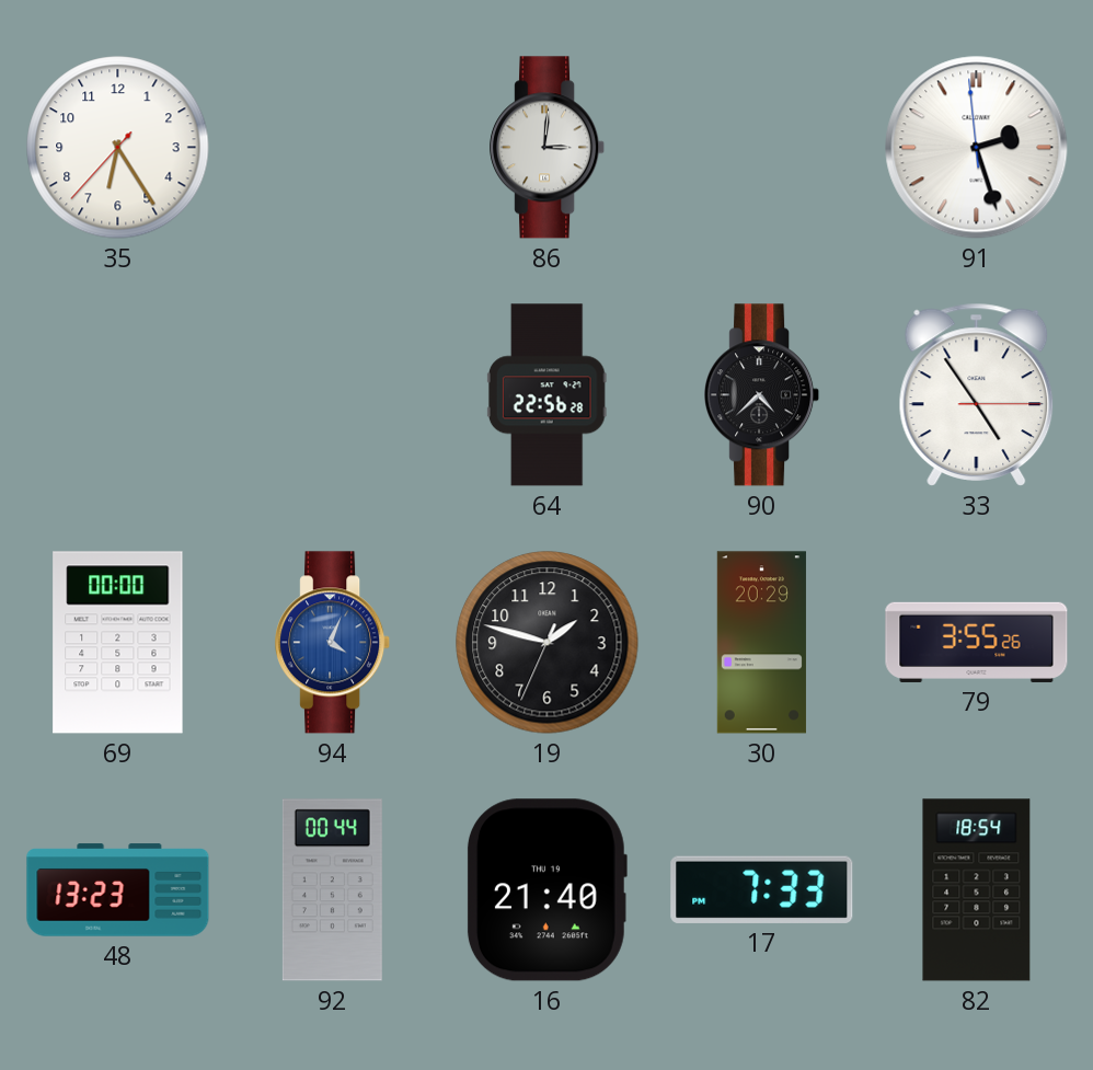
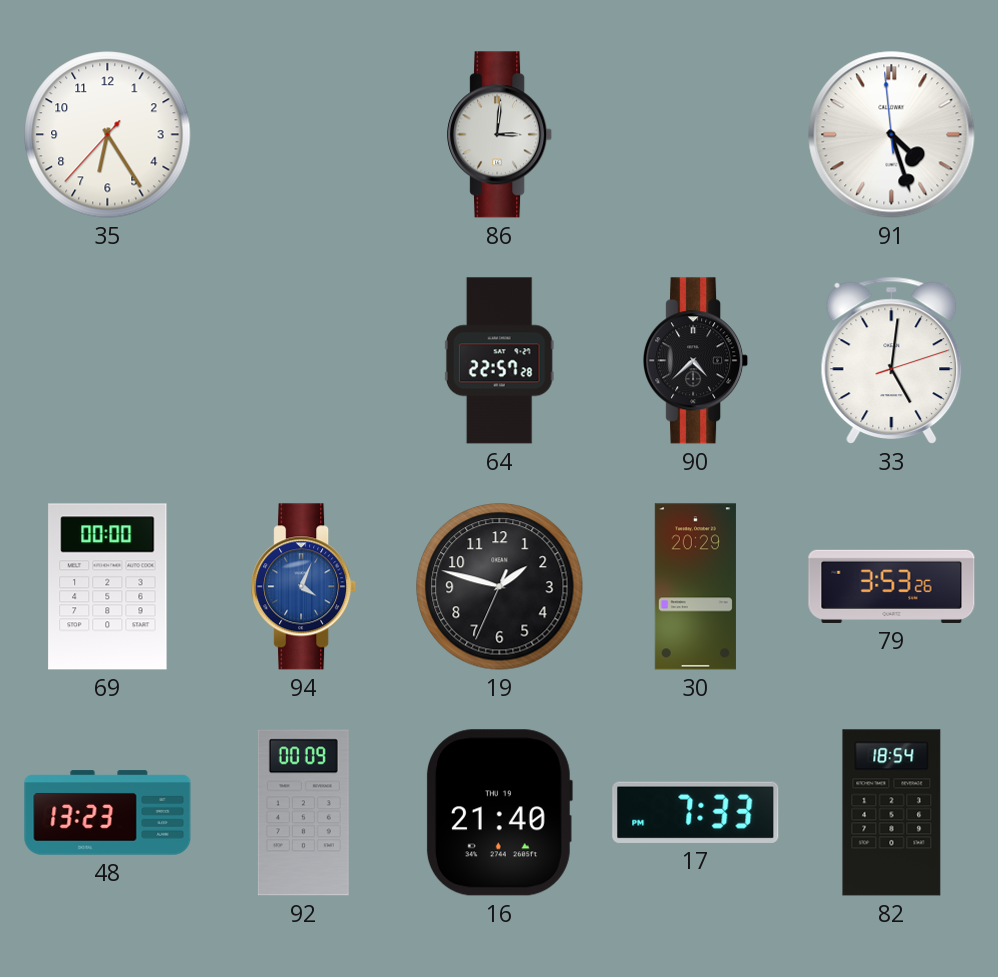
91: 2:26 -> 4:26 (892, 135)
64: 22:56 -> 22:57 (499, 361)
33: 4:54 -> 5:01 (892, 360)
79: 3:55 -> 3:53 (892, 586)
92: 00:44 -> 00:09 (303, 813)
